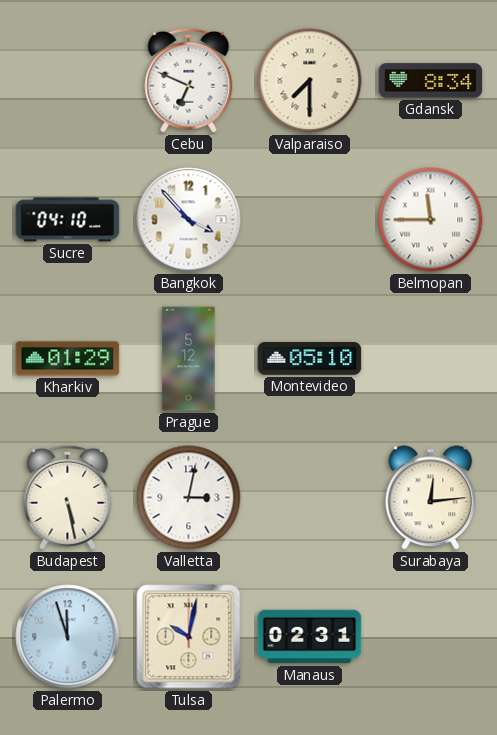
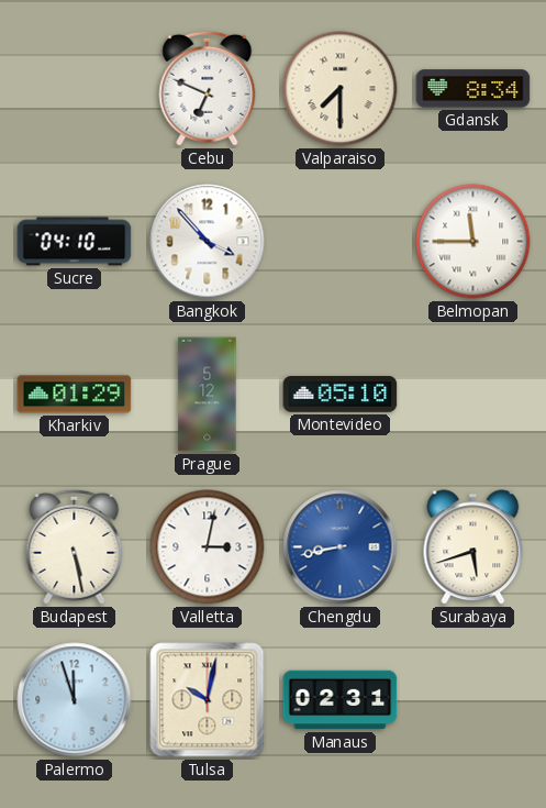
Chengdu: none -> 8:43 (341, 547)
Surabaya: 12:14 -> 5:42 (473, 547)
